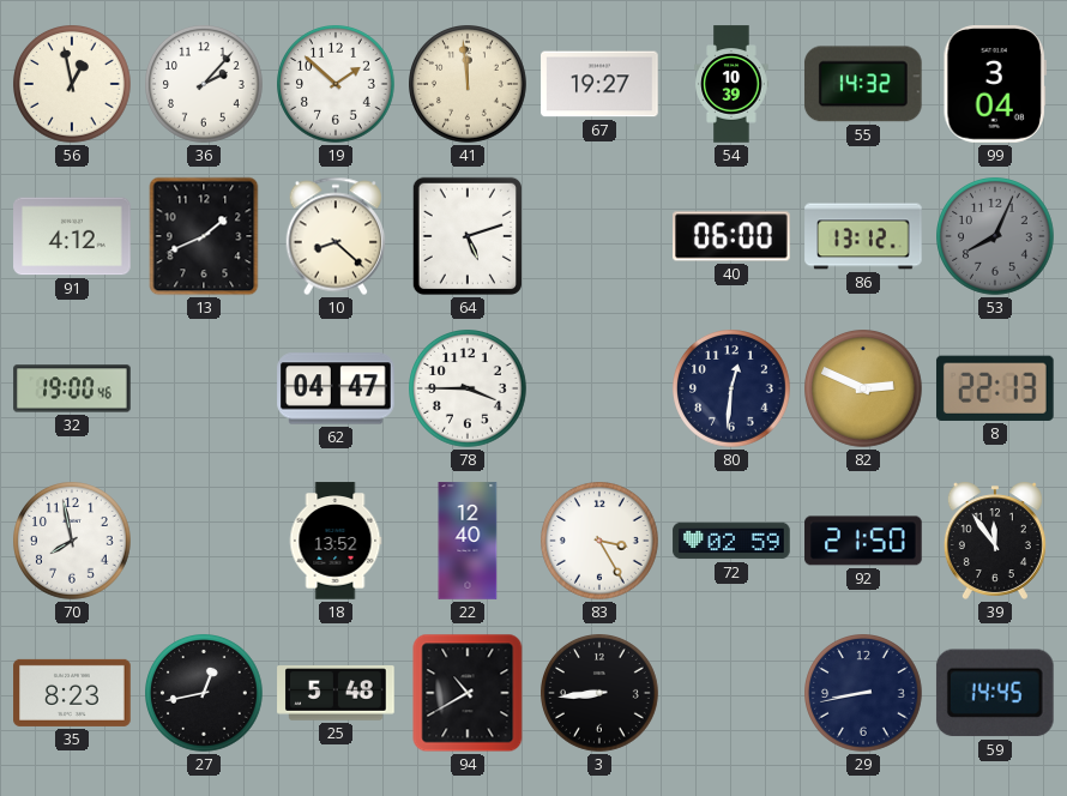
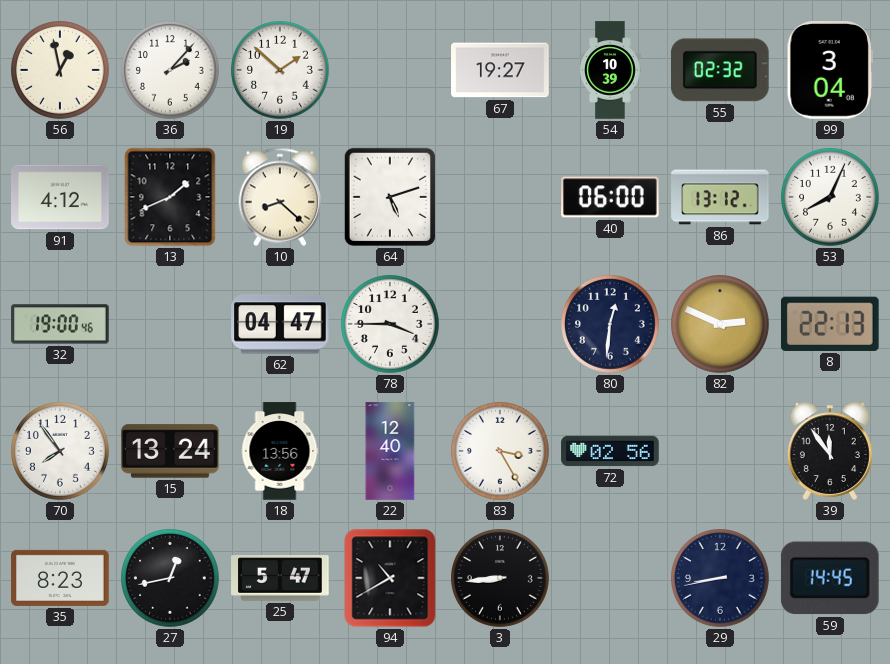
41: 11:59 -> none (469, 85)
55: 14:32 -> 02:32 (720, 70)
53 dial: grey -> white (831, 198)
70: 7:58 -> 7:54 (61, 452)
15: none -> 13:24 (170, 451)
18: 13:52 -> 13:56 (280, 451)
72: 02:59 -> 02:56 (610, 451)
92: 21:50 -> none (863, 541)
25: 5:48 -> 5:47 (280, 578)
